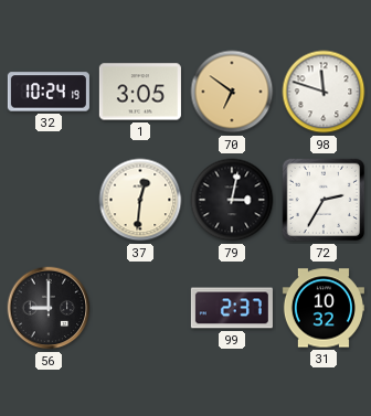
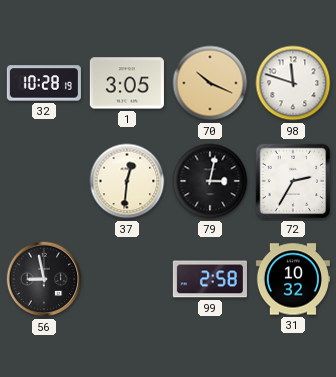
32: 10:24 -> 10:28 (44, 83)
70: 6:51 -> 10:19 (210, 83)
56: 9:00 -> 8:58 (44, 279)
99: 2:37 -> 2:58 (210, 279)
